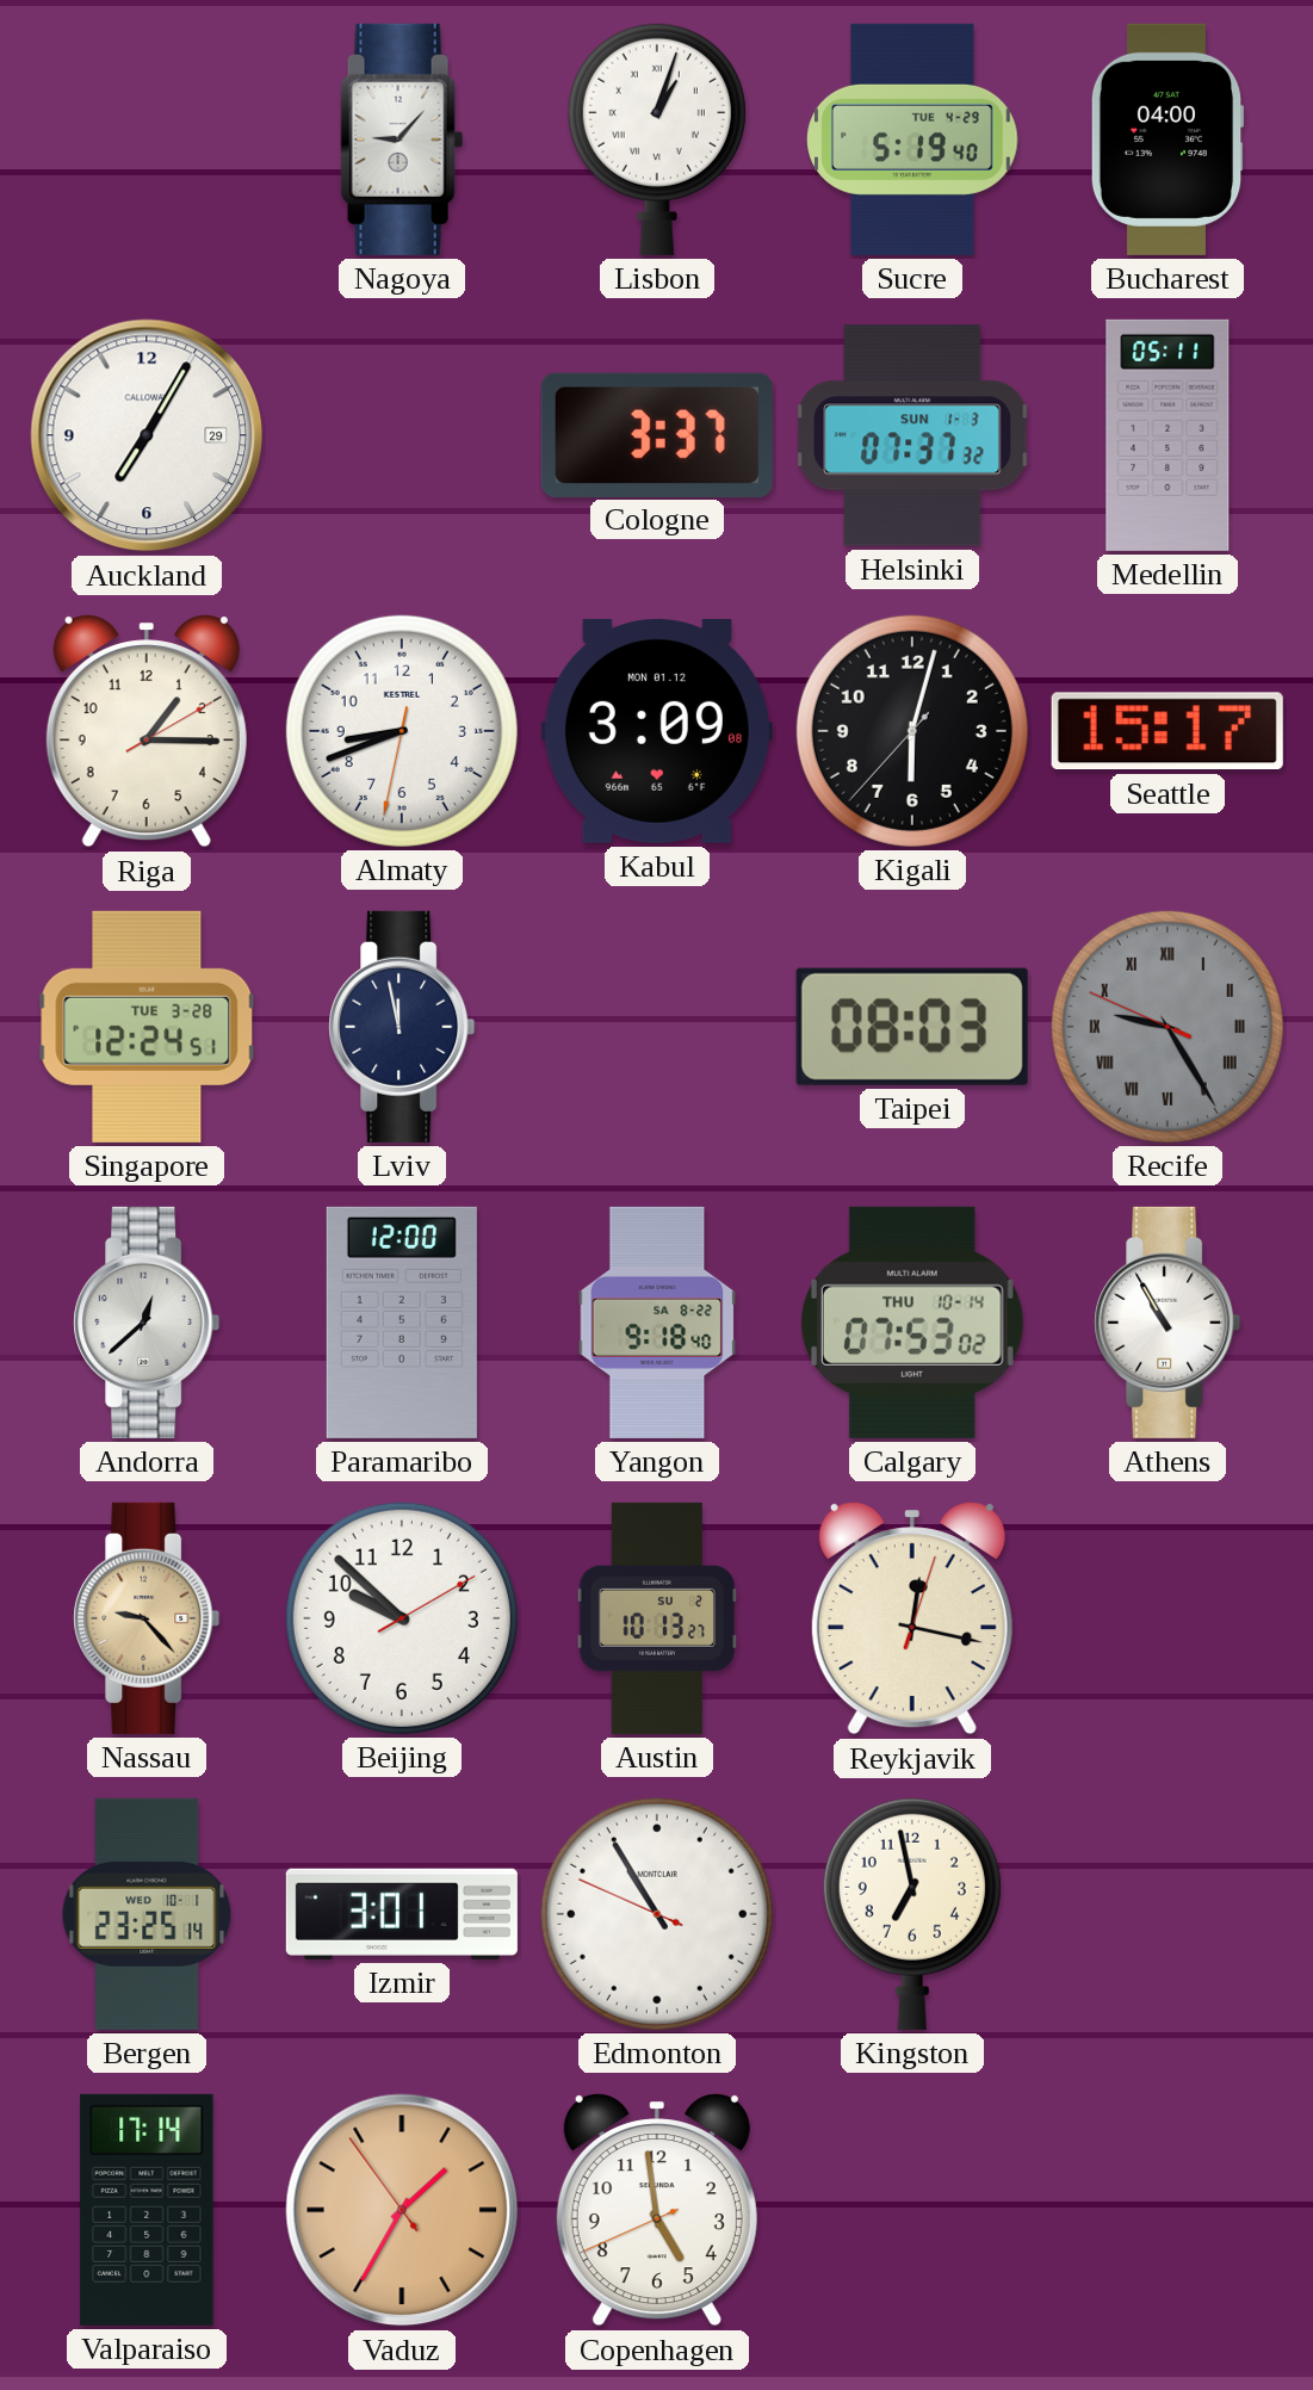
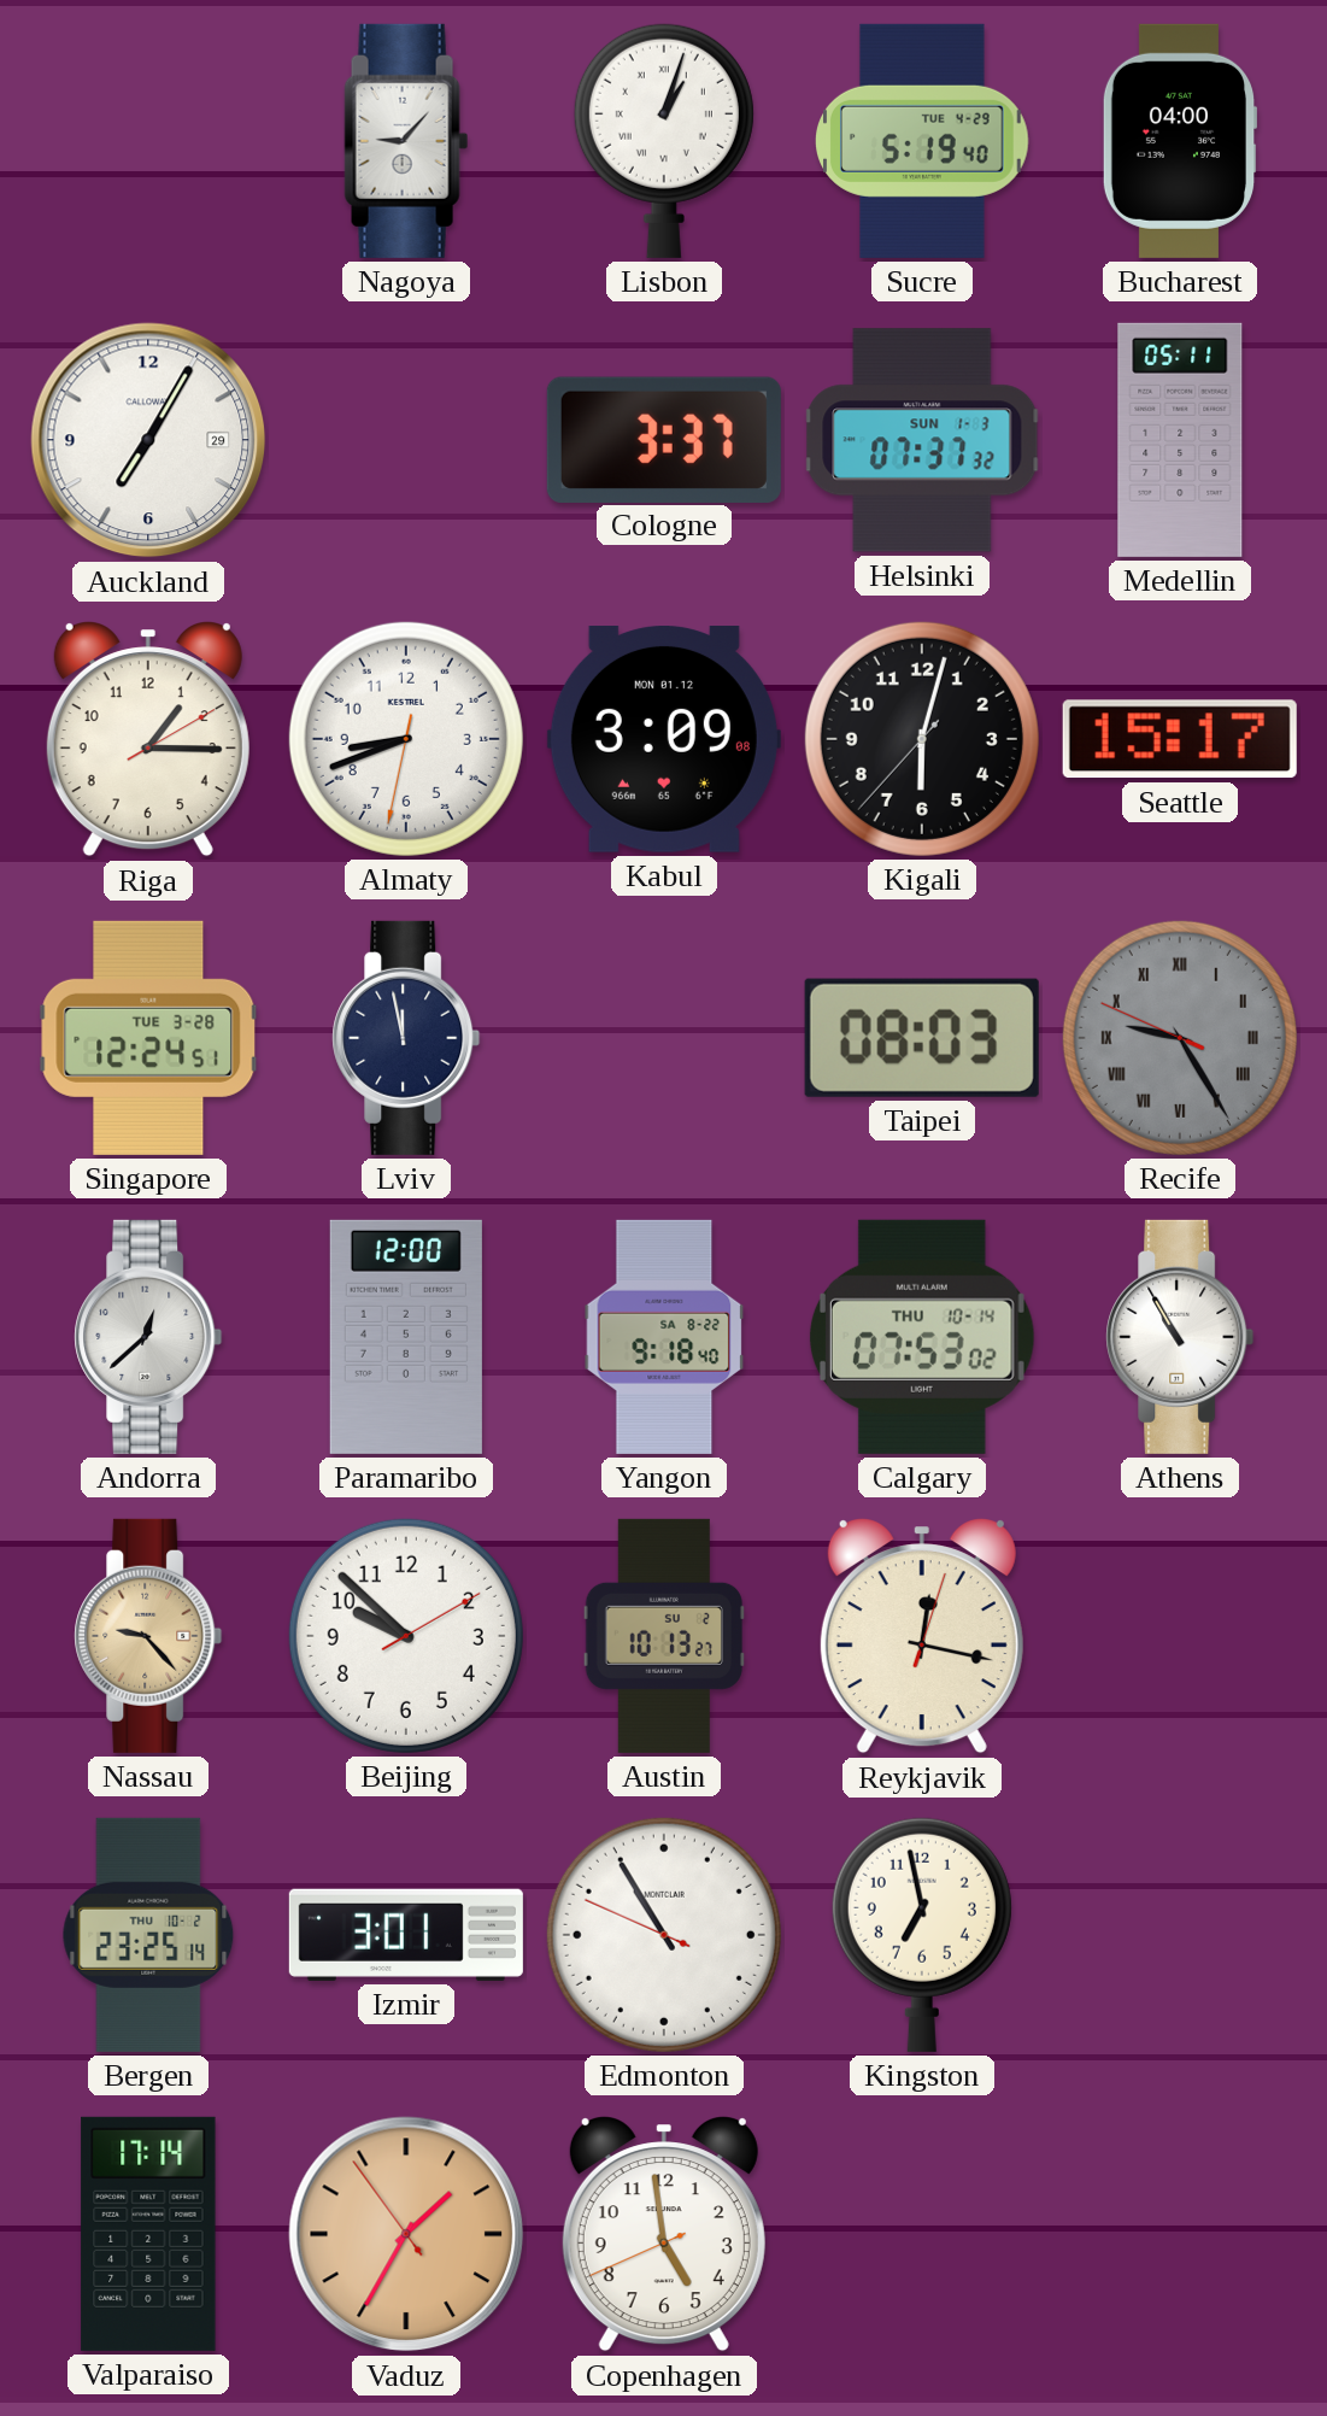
Bergen date: WED 10-1 -> THU 10-2 (148, 1935)
